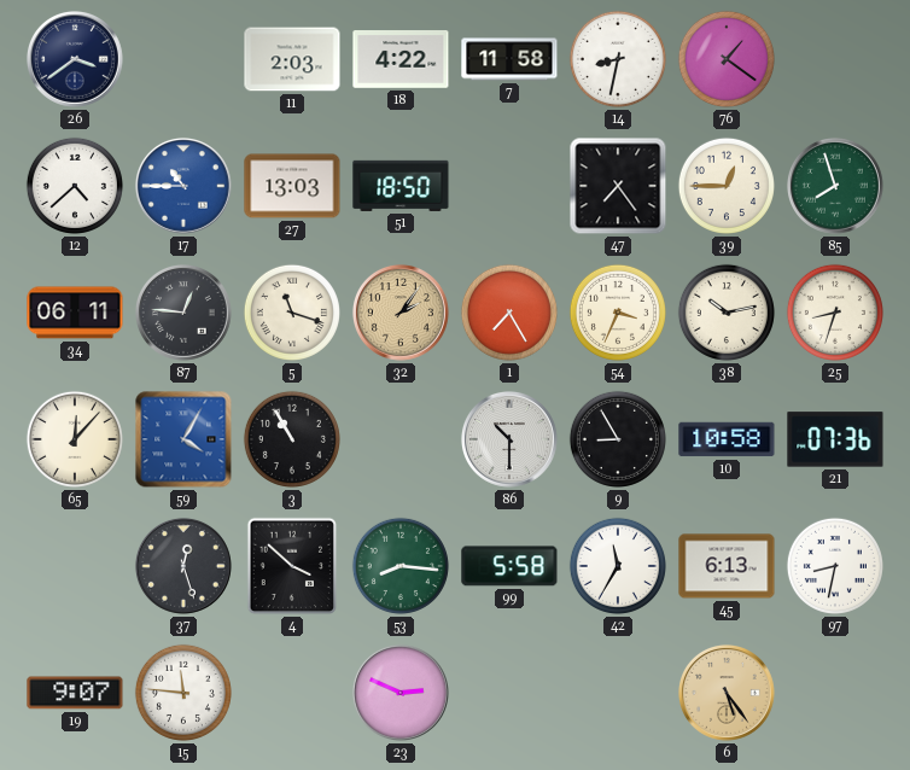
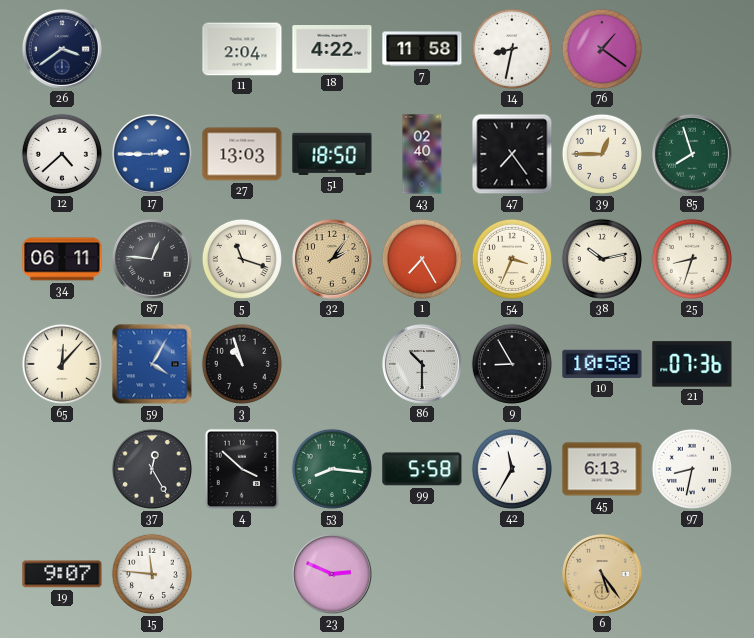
11: 2:03 -> 2:04 (242, 49)
17: 10:45 -> 2:45 (152, 154)
43: none -> 02:40 (422, 154)
3: 10:55 -> 10:57 (242, 364)
37: 12:27 -> 12:25 (152, 469)
